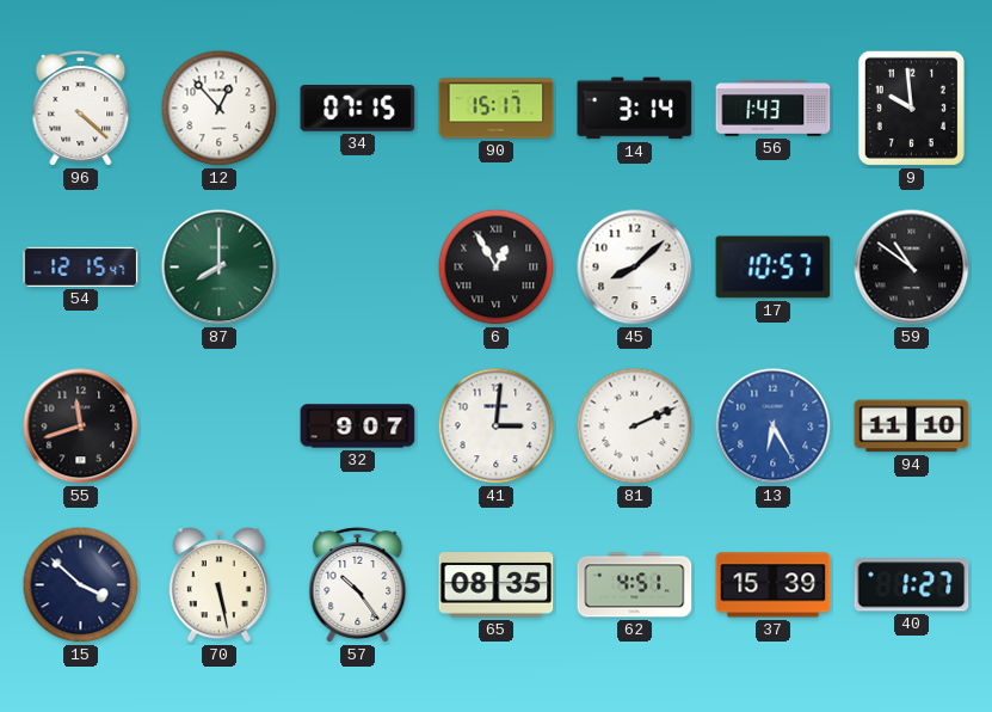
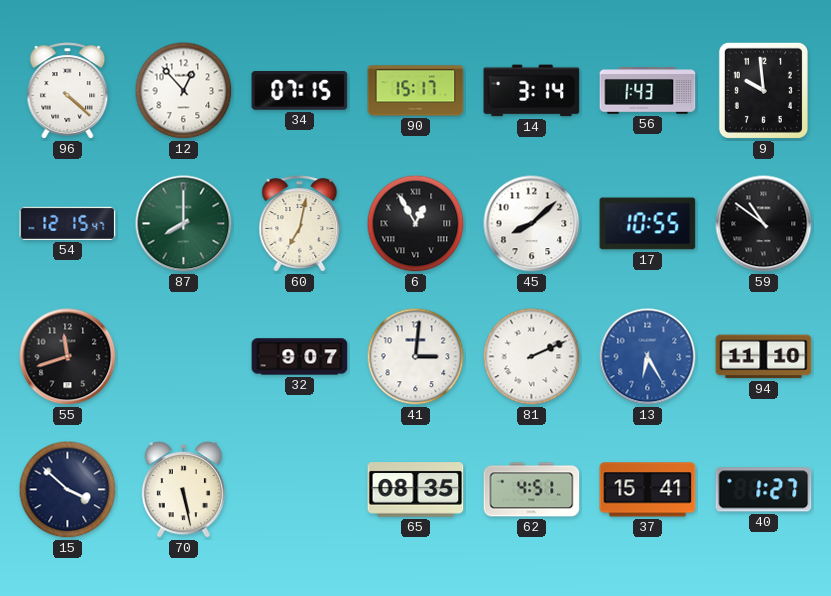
60: none -> 7:02 (300, 224)
17: 10:57 -> 10:55 (648, 224)
57: 10:24 -> none (358, 585)
37: 15:39 -> 15:41 (648, 490)
